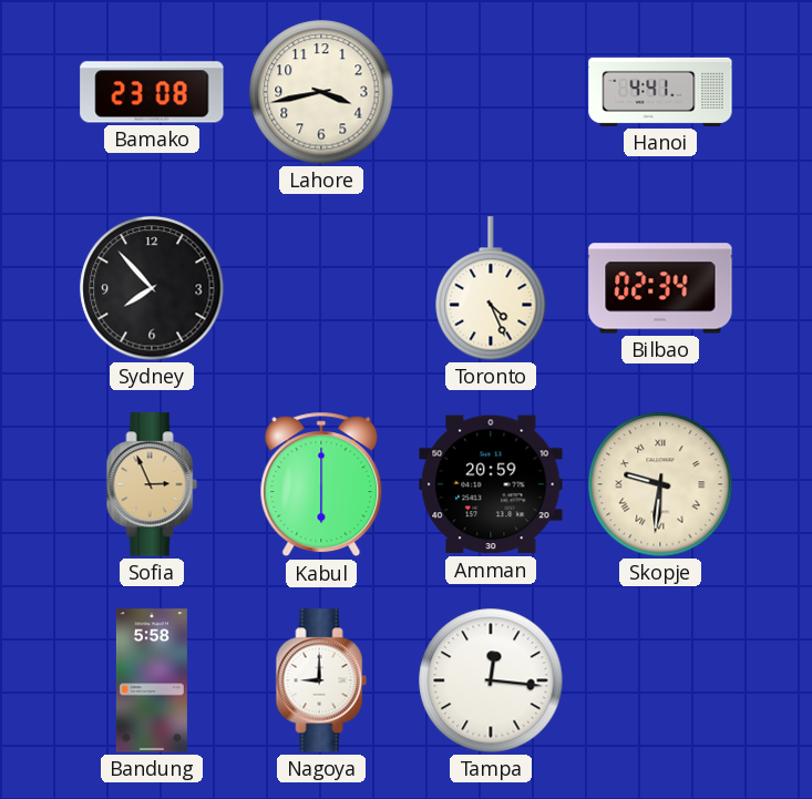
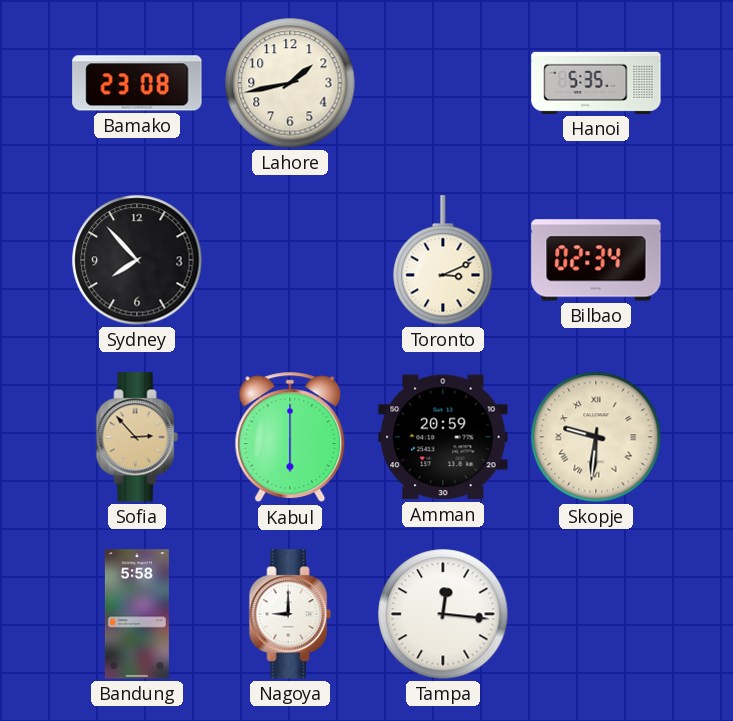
Lahore: 3:43 -> 1:43 (290, 83)
Hanoi: 4:41 -> 5:35 (596, 83)
Toronto: 4:26 -> 3:11 (443, 260)
Sofia: 2:56 -> 2:53 (137, 437)
